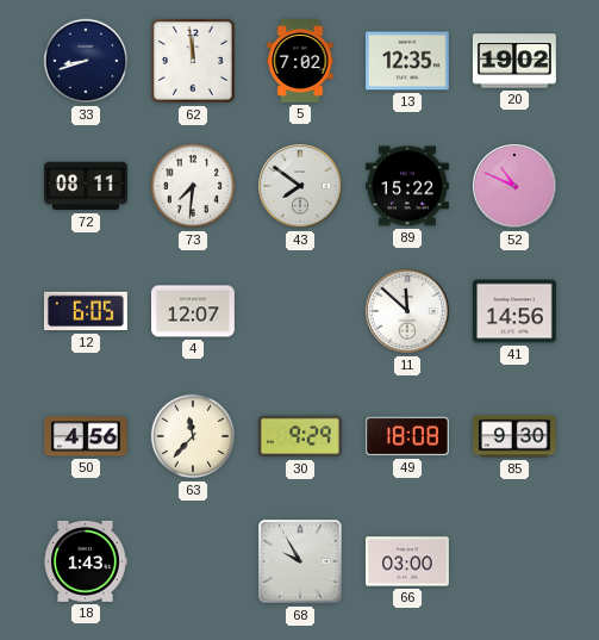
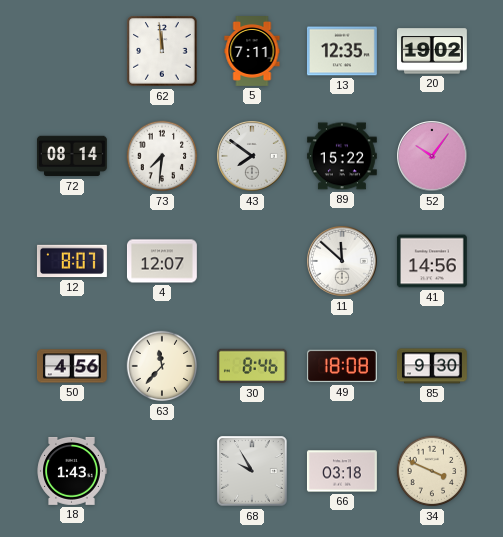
33: 8:42 -> none (86, 61)
5: 7:02 -> 7:11 (252, 52)
72: 08:11 -> 08:14 (72, 156)
52: 10:49 -> 10:06 (432, 156)
12: 6:05 -> 8:07 (72, 261)
30: 9:29 -> 8:46 (252, 366)
66: 03:00 -> 03:18 (342, 471)
34: none -> 3:49 (432, 471)
